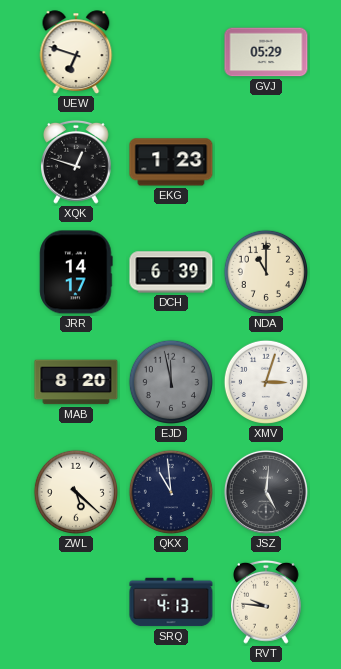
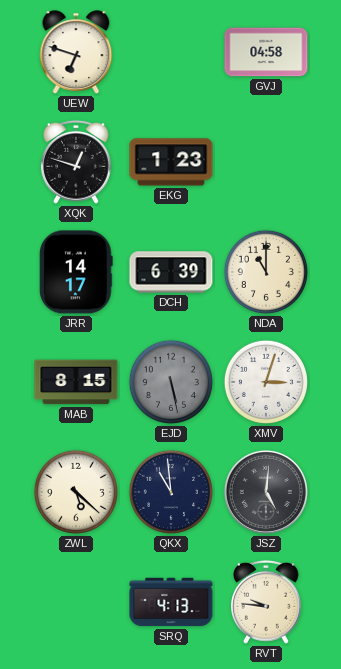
GVJ: 05:29 -> 04:58 (266, 52)
MAB: 8:20 -> 8:15 (76, 382)
EJD: 11:58 -> 5:28 (171, 382)
